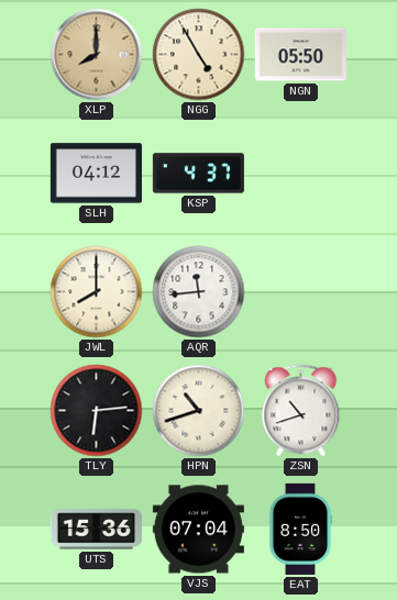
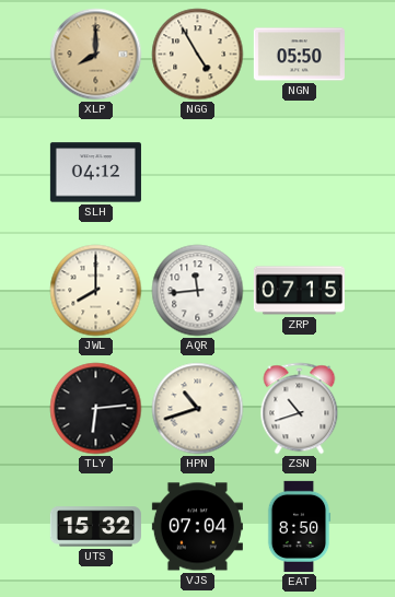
KSP: 4:37 -> none (198, 174)
ZRP: none -> 07:15 (299, 291)
UTS: 15:36 -> 15:32 (95, 527)
